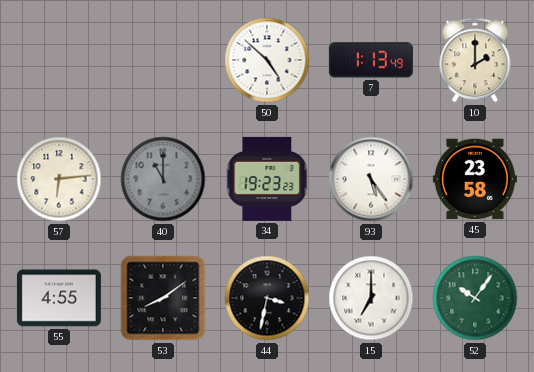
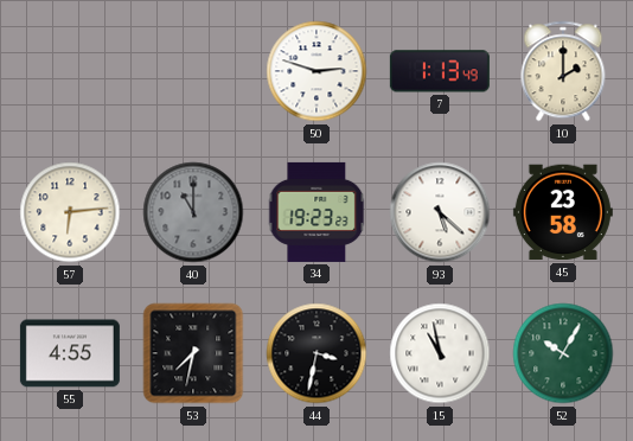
50: 4:52 -> 2:48 (316, 71)
93: 5:24 -> 5:22 (440, 212)
53: 8:09 -> 7:32 (193, 353)
15: 7:00 -> 10:58 (440, 353)
52: 10:06 -> 10:05 (563, 353)
